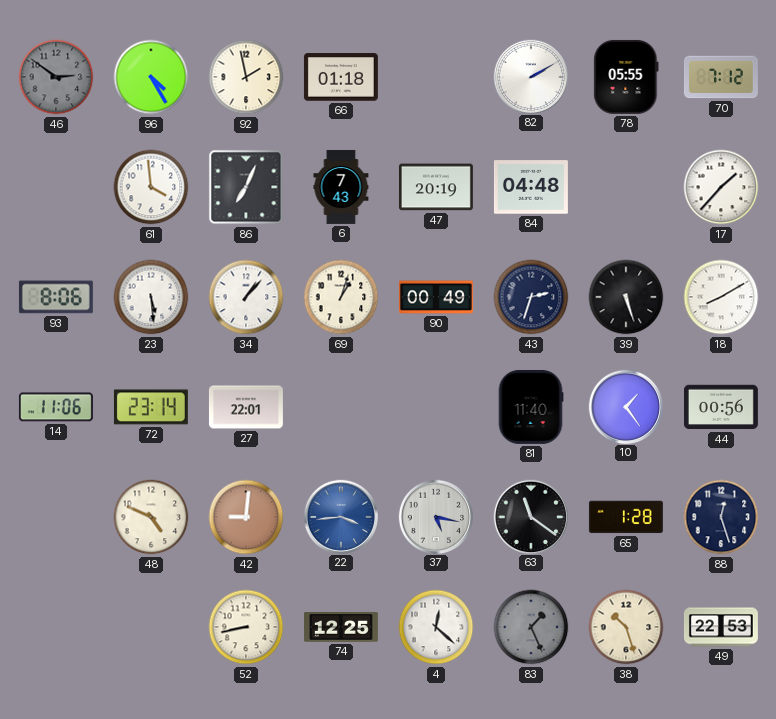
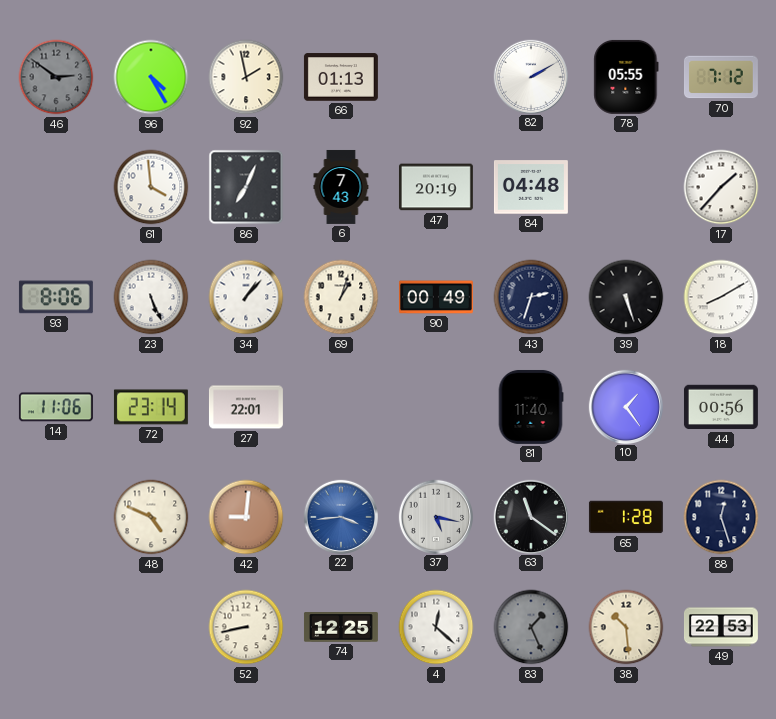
66: 01:18 -> 01:13 (341, 77)
23: 5:29 -> 5:26 (151, 297)
38: 10:27 -> 10:29 (626, 627)
